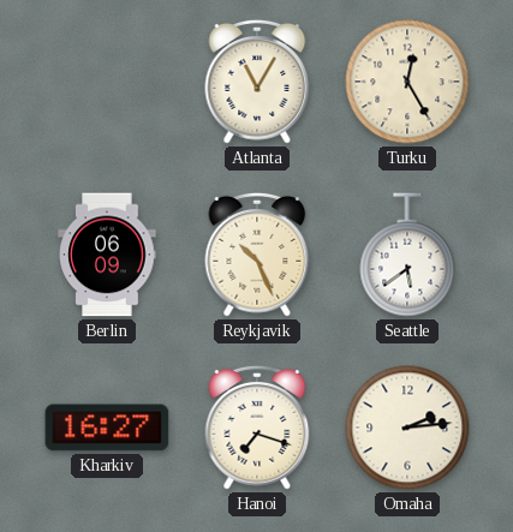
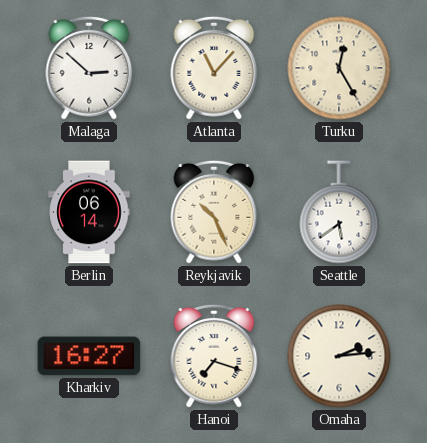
Malaga: none -> 2:52 (89, 68)
Atlanta: 11:05 -> 11:07 (214, 68)
Berlin: 06:09 -> 06:14 (89, 212)
